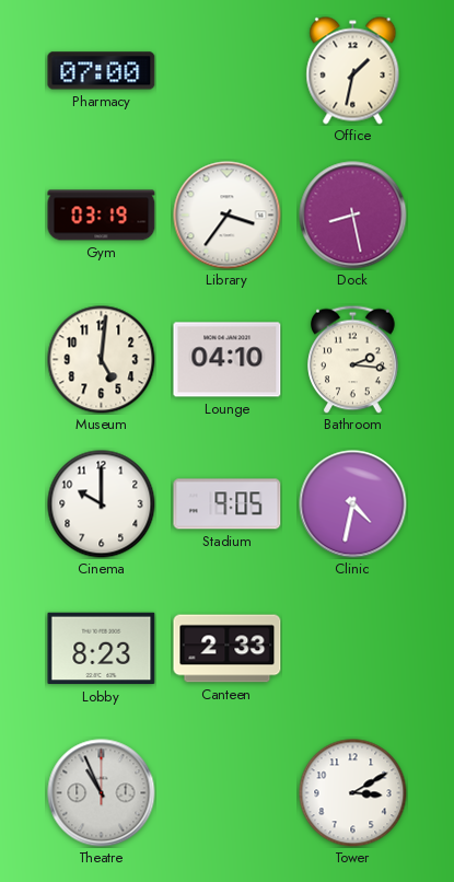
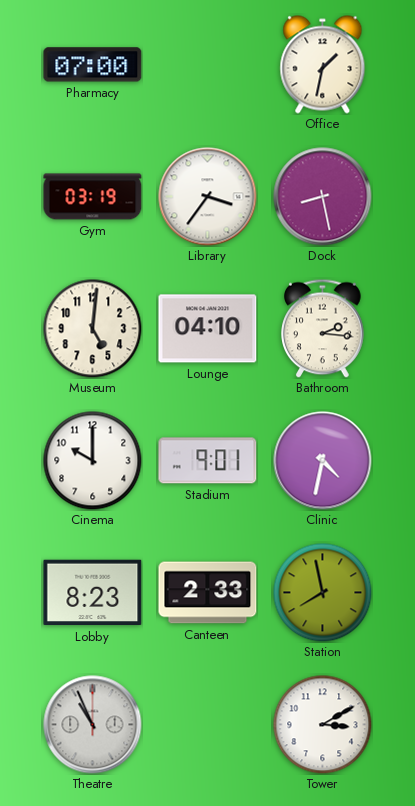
Stadium: 9:05 -> 9:01 (208, 461)
Station: none -> 7:58 (323, 593)
